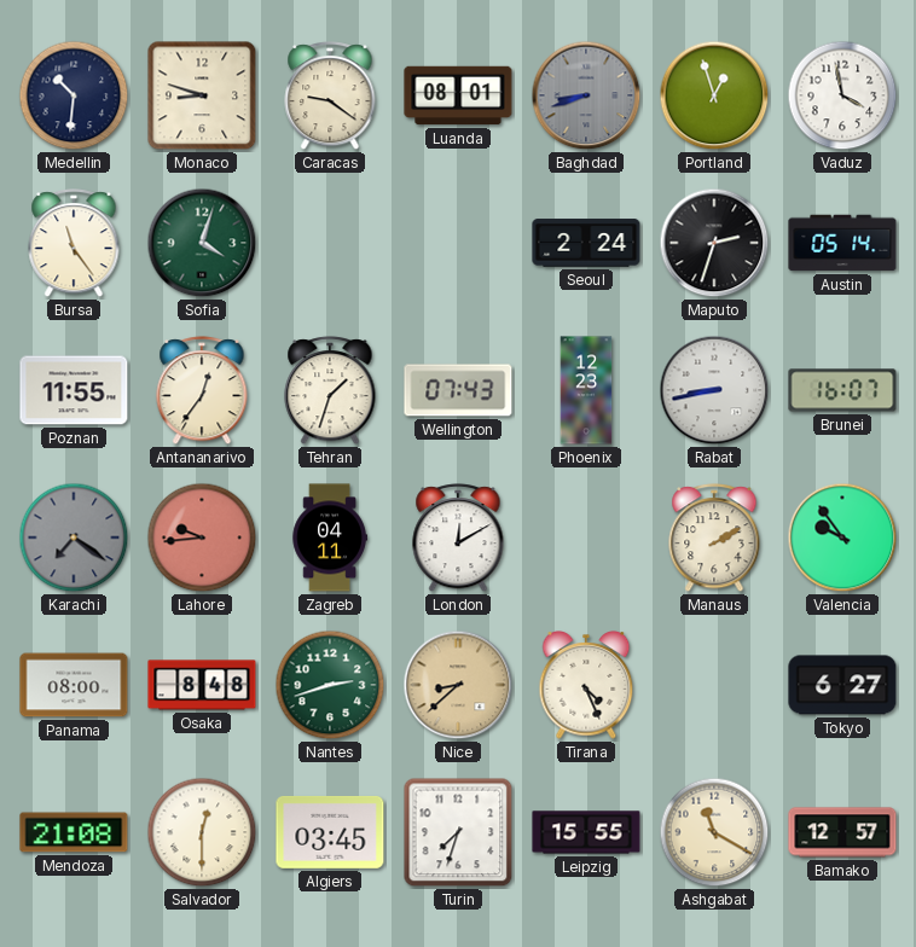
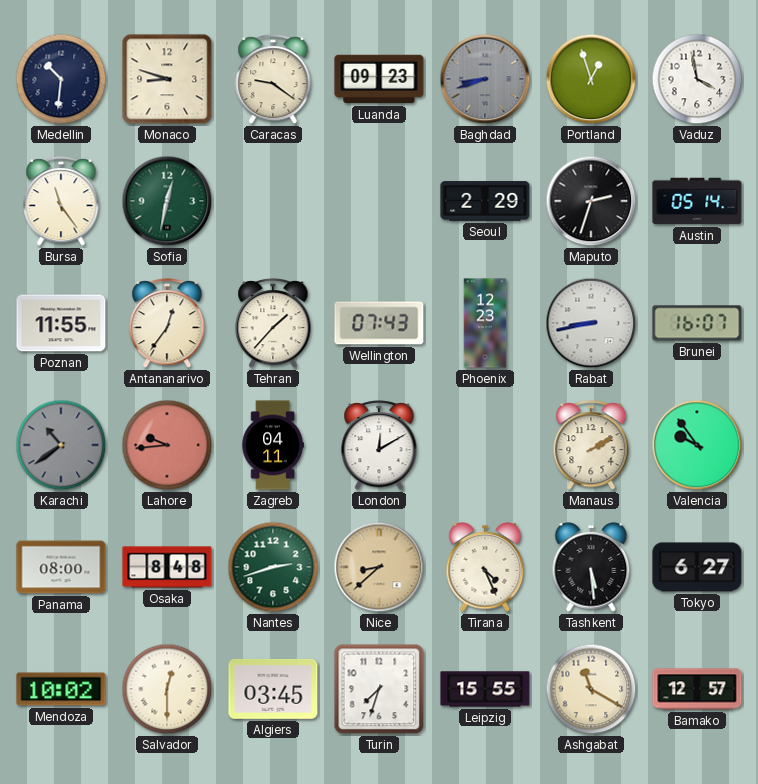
Luanda: 08:01 -> 09:23 (379, 79)
Sofia: 4:03 -> 12:32 (167, 201)
Seoul: 2:24 -> 2:29 (485, 201)
Tehran: 1:33 -> 1:37 (273, 324)
Karachi: 7:21 -> 10:39 (61, 445)
Tashkent: none -> 5:29 (591, 567)
Mendoza: 21:08 -> 10:02 (61, 689)
